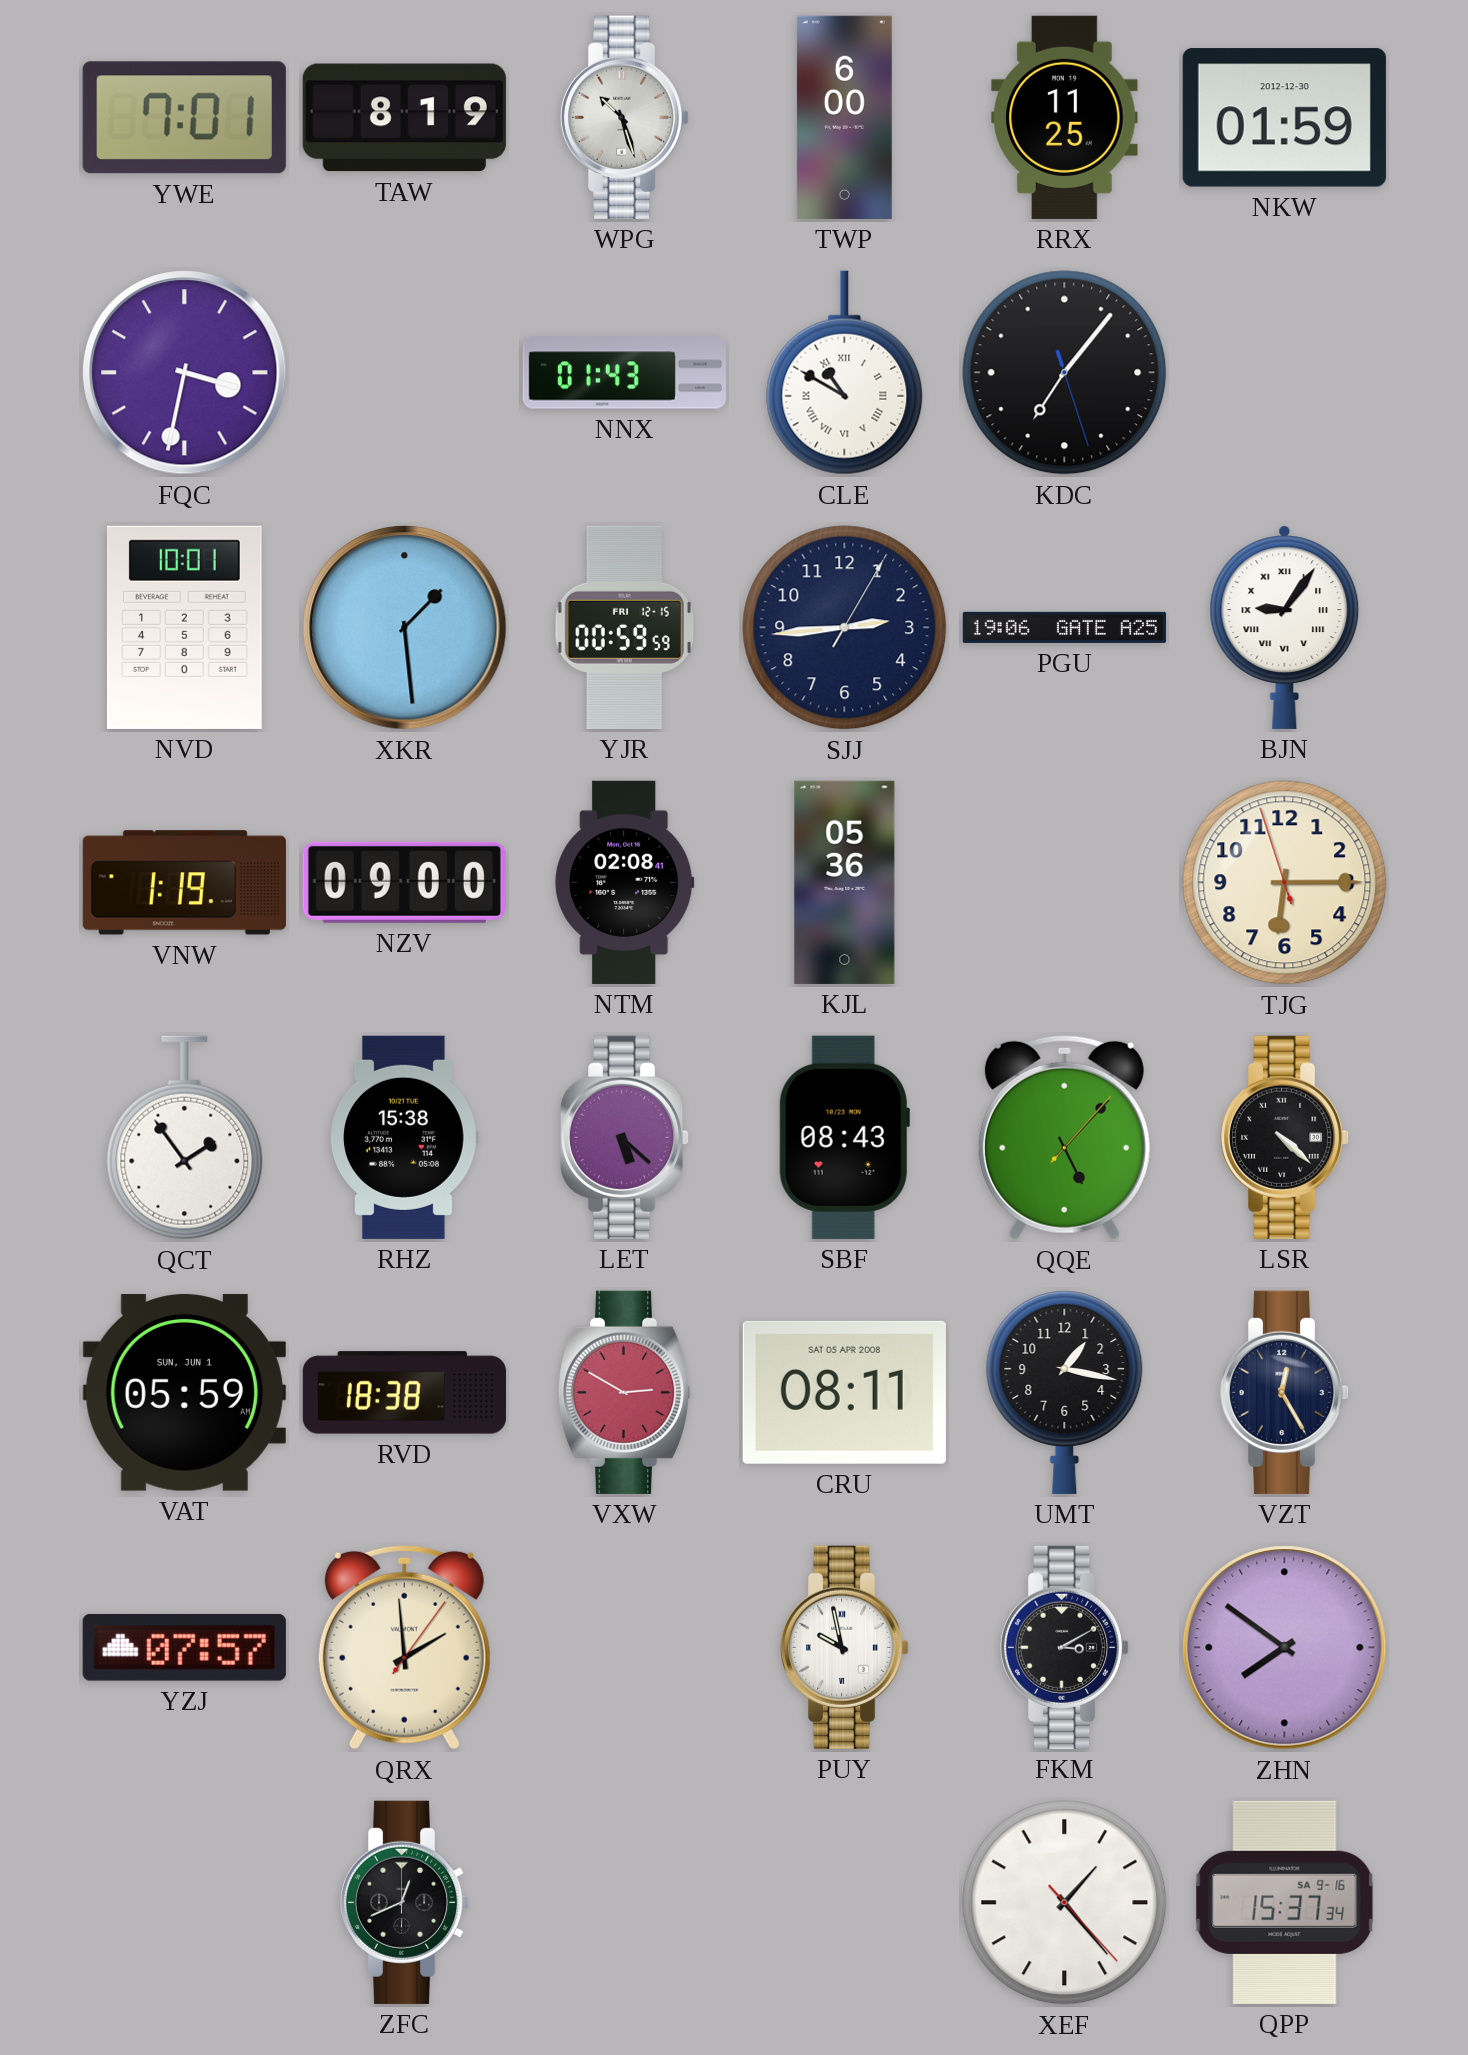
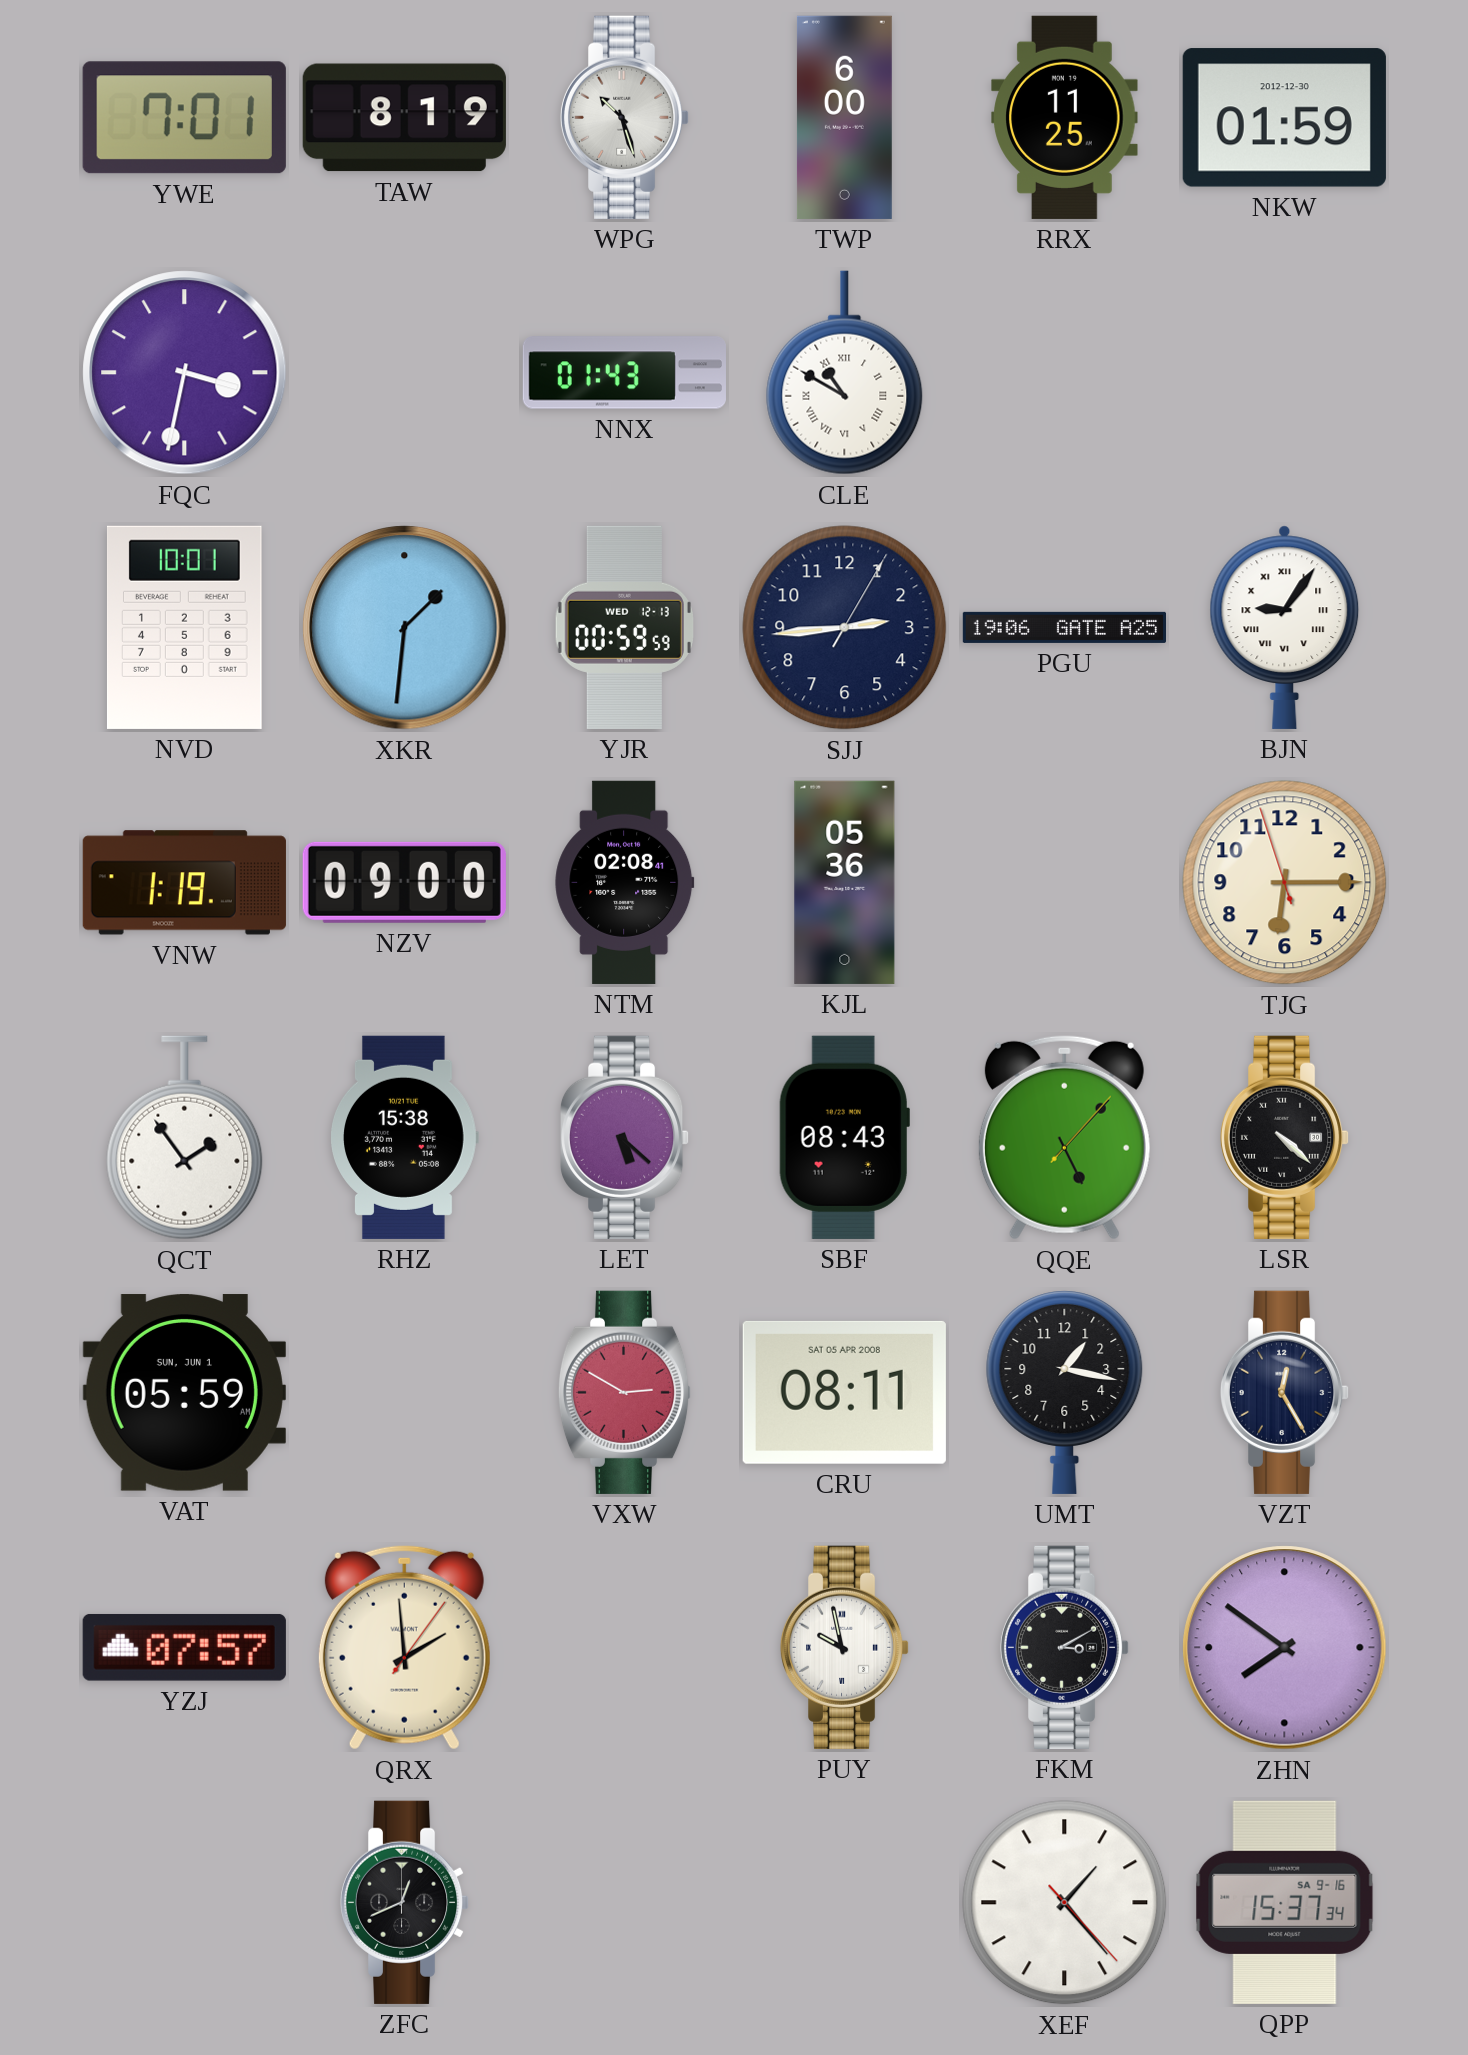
KDC: 7:06 -> none (1065, 373)
XKR: 1:29 -> 1:31 (405, 628)
YJR date: FRI 12-15 -> WED 12-13 (624, 627)
RVD: 18:38 -> none (404, 1393)
